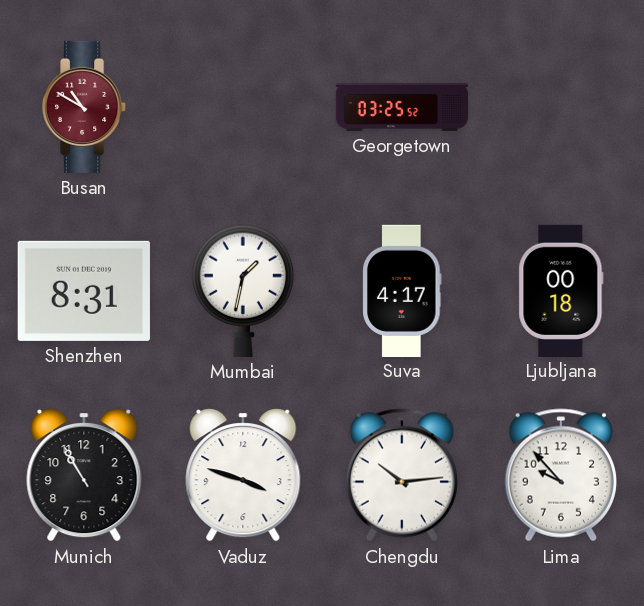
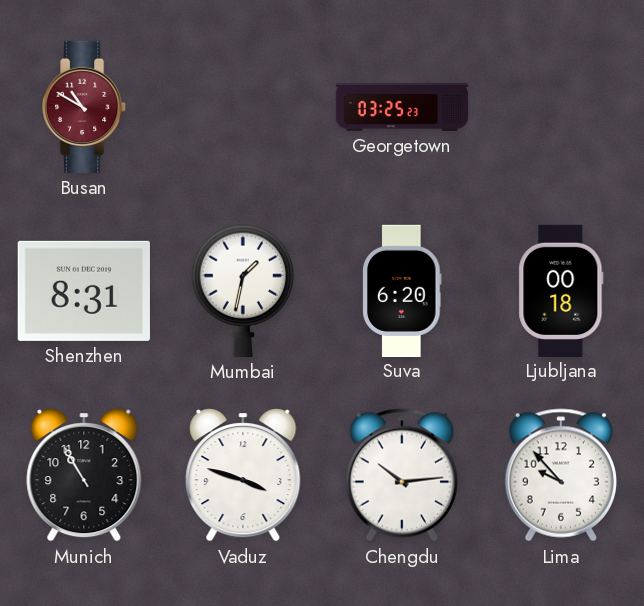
Georgetown: 03:25:52 -> 03:25:23 (402, 107)
Suva: 4:17 -> 6:20 (402, 290)
